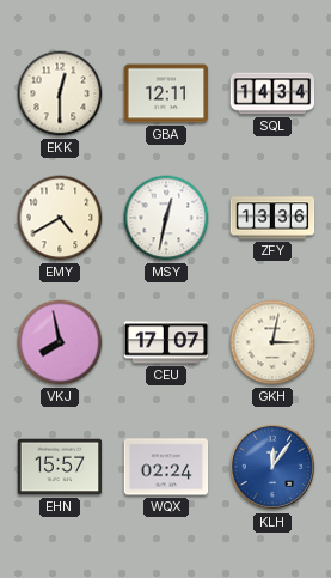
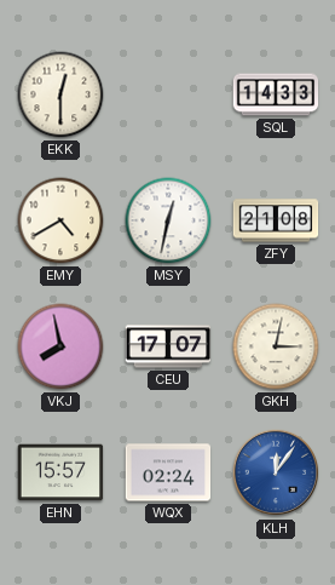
GBA: 12:11 -> none (166, 93)
SQL: 14:34 -> 14:33 (276, 94)
ZFY: 13:36 -> 21:08 (276, 220)
